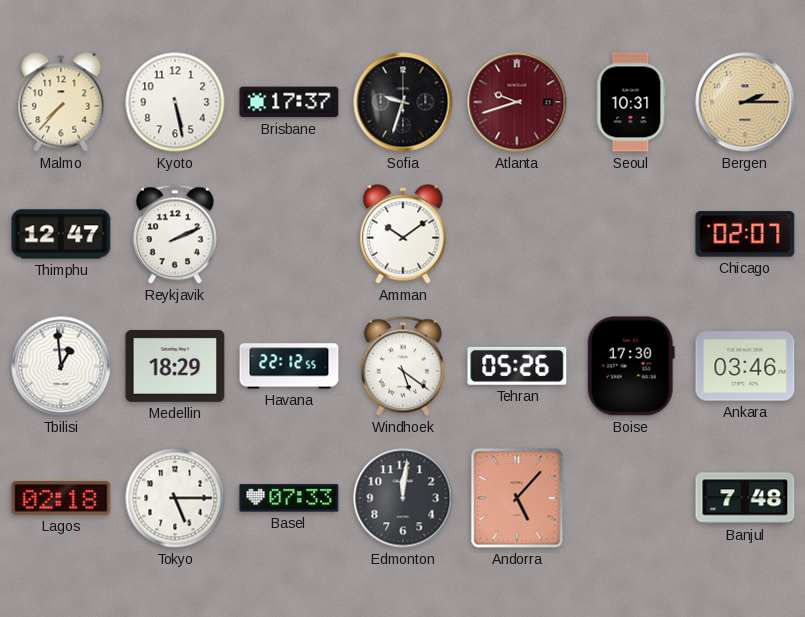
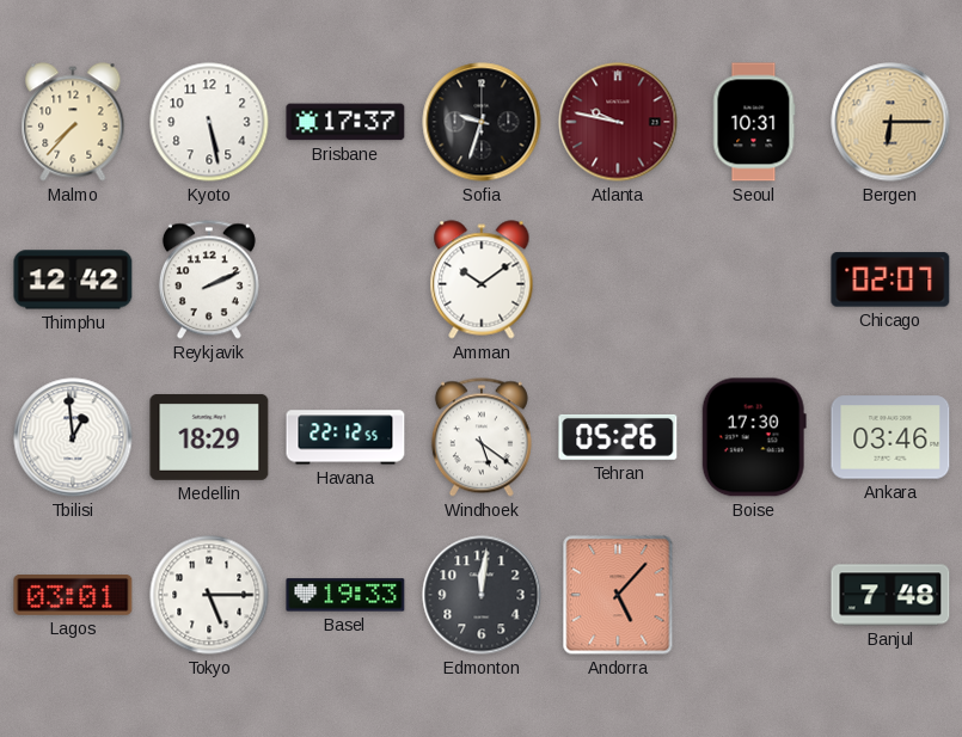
Atlanta: 9:42 -> 9:47 (618, 122)
Bergen: 2:15 -> 6:15 (890, 122)
Thimphu: 12:47 -> 12:42 (73, 280)
Lagos: 02:18 -> 03:01 (73, 596)
Basel: 07:33 -> 19:33 (345, 595)
